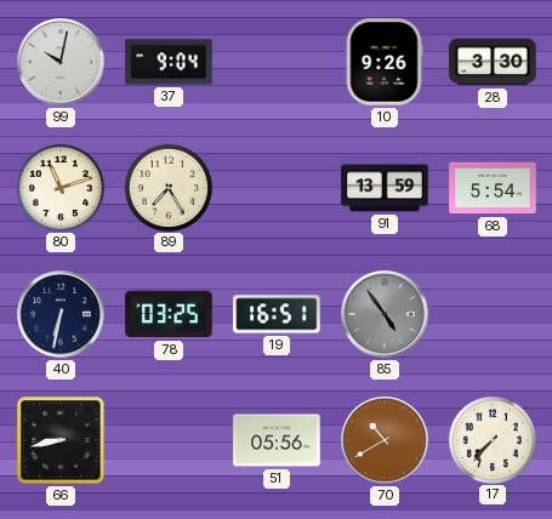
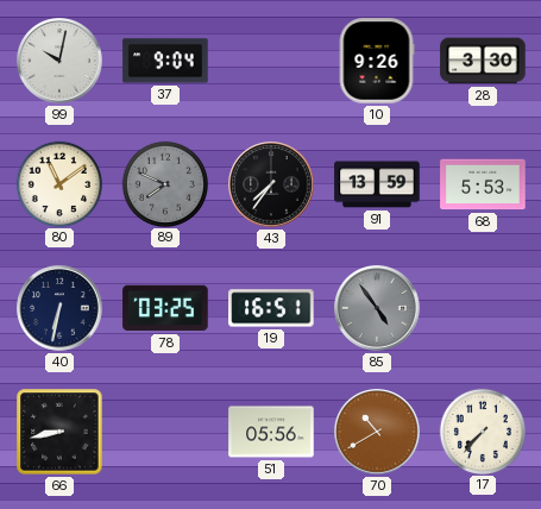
80: 11:12 -> 11:09 (58, 183)
89: 7:25 -> 7:49 (164, 183)
89 dial: cream -> grey (164, 183)
43: none -> 7:36 (271, 184)
68: 5:54 -> 5:53 (483, 184)
